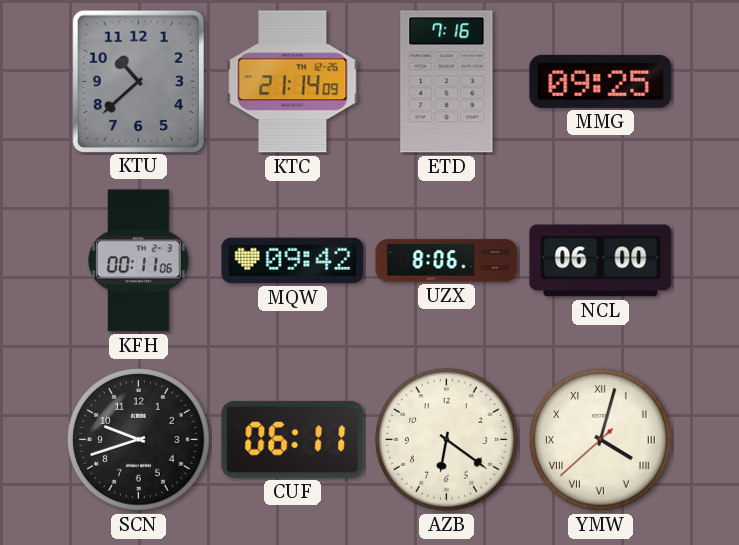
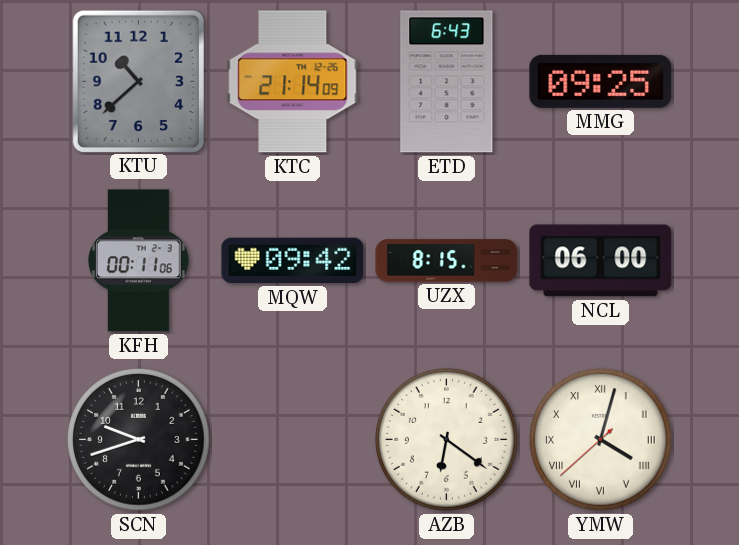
ETD: 7:16 -> 6:43 (447, 82)
UZX: 8:06 -> 8:15 (447, 261)
CUF: 06:11 -> none (293, 439)
